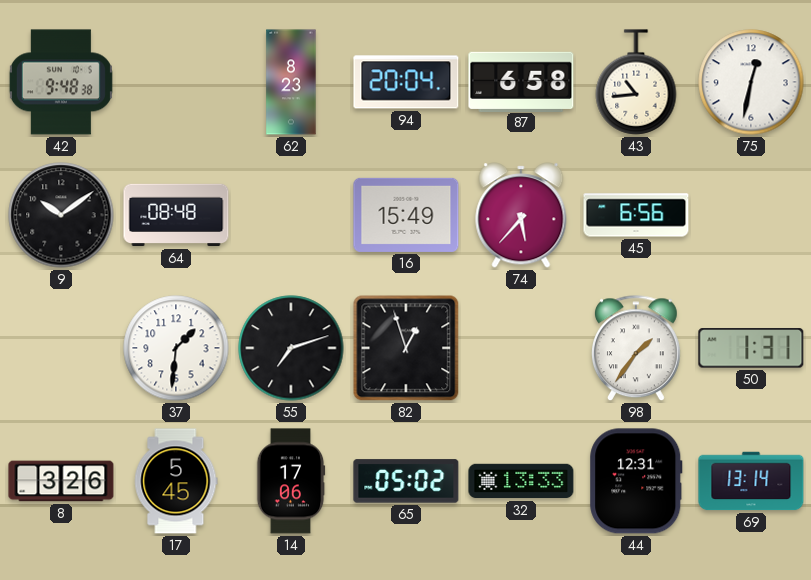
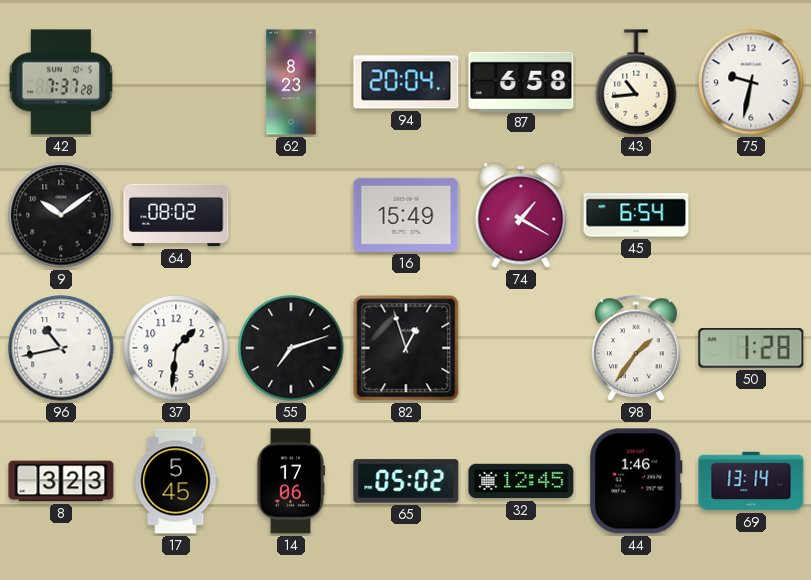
42: 9:48 -> 7:37 (61, 82)
75: 12:32 -> 9:32 (751, 82)
64: 08:48 -> 08:02 (176, 215)
74: 5:37 -> 1:20 (521, 215)
45: 6:56 -> 6:54 (636, 215)
96: none -> 10:43 (61, 348)
50: 1:31 -> 1:28 (751, 348)
8: 3:26 -> 3:23 (61, 481)
32: 13:33 -> 12:45 (521, 481)
44: 12:31 -> 1:46 (636, 481)
